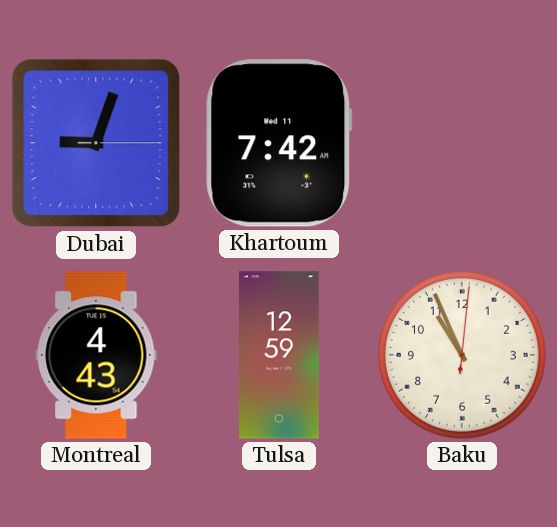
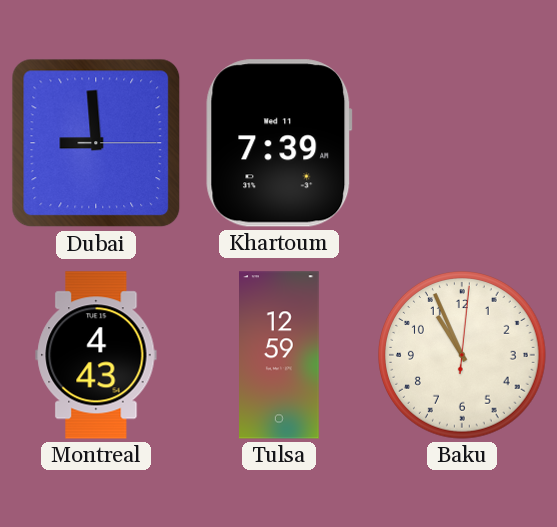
Dubai: 9:03 -> 8:59 (96, 143)
Khartoum: 7:42 -> 7:39 (279, 143)
